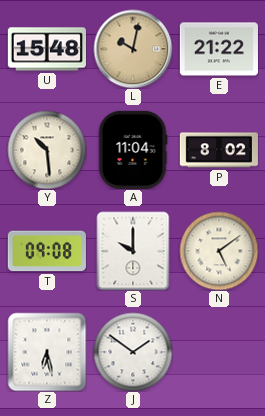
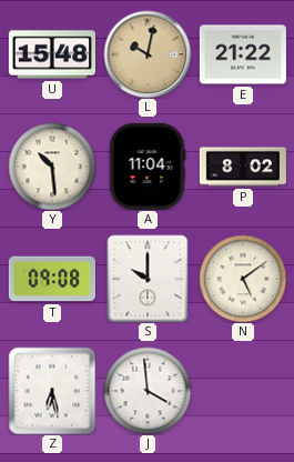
J: 1:51 -> 3:59 (148, 391)
